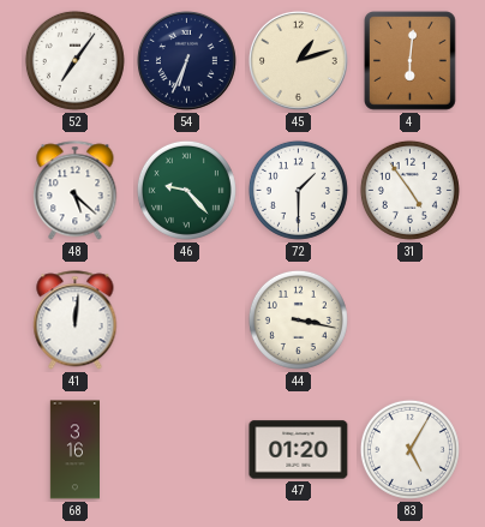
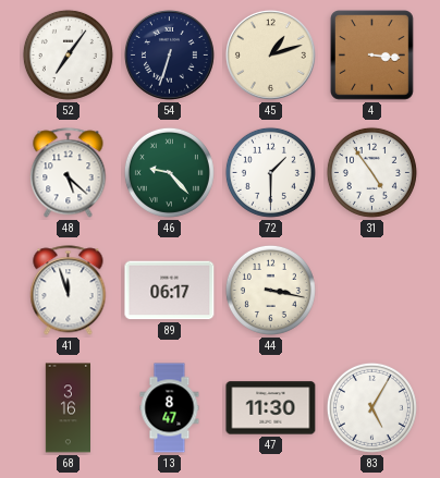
54: 6:34 -> 6:33 (170, 56)
4: 6:01 -> 3:16 (372, 56)
41: 12:01 -> 11:57 (69, 291)
89: none -> 06:17 (170, 291)
13: none -> 8:47 (170, 408)
47: 01:20 -> 11:30 (271, 408)
